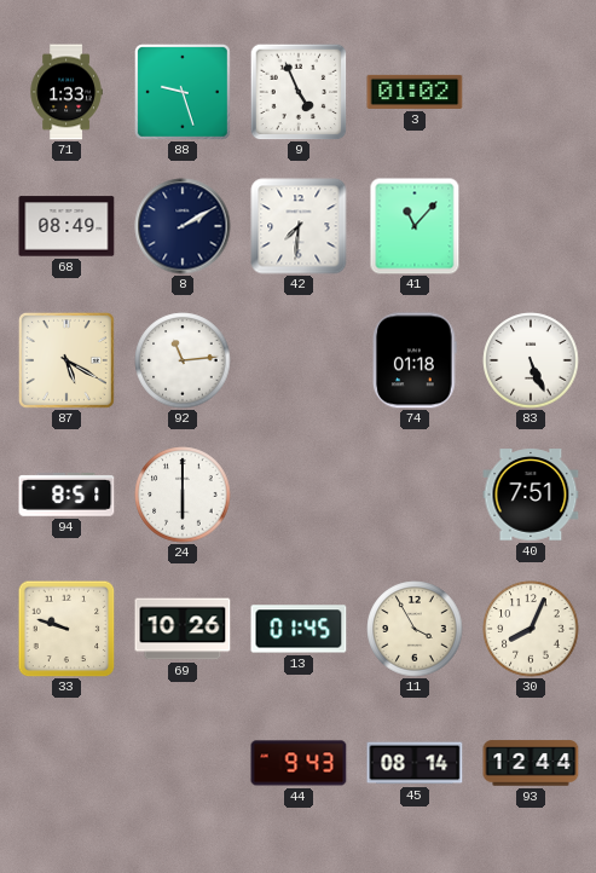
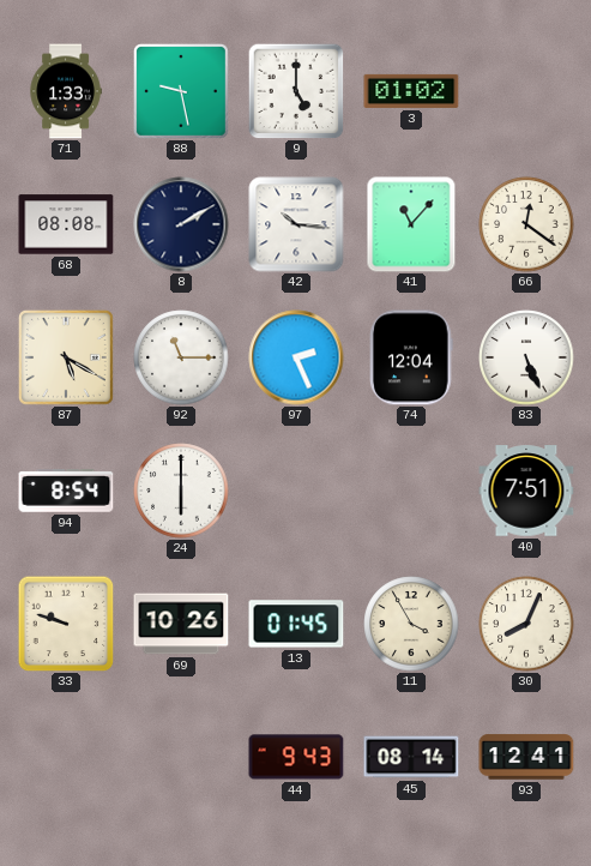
88: 9:27 -> 9:28 (181, 91)
9: 4:56 -> 5:00 (296, 91)
68: 08:49 -> 08:08 (66, 224)
42: 7:31 -> 10:16 (296, 224)
66: none -> 12:21 (526, 224)
92: 11:14 -> 11:15 (181, 357)
97: none -> 2:26 (296, 357)
74: 01:18 -> 12:04 (411, 357)
94: 8:51 -> 8:54 (66, 491)
93: 12:44 -> 12:41 (526, 757)
